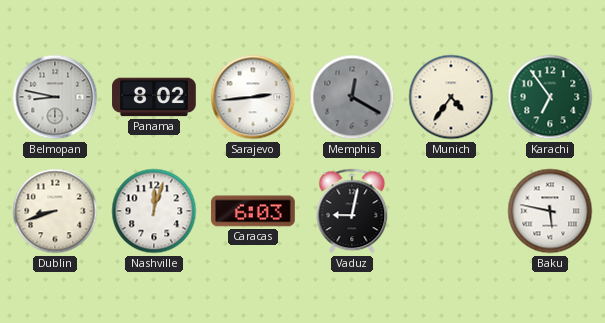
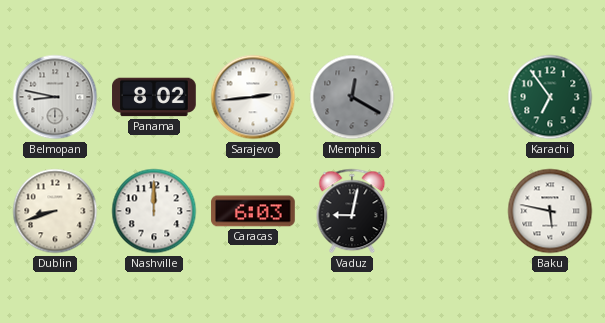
Munich: 4:36 -> none (451, 97)
Nashville: 12:03 -> 12:00 (154, 211)
